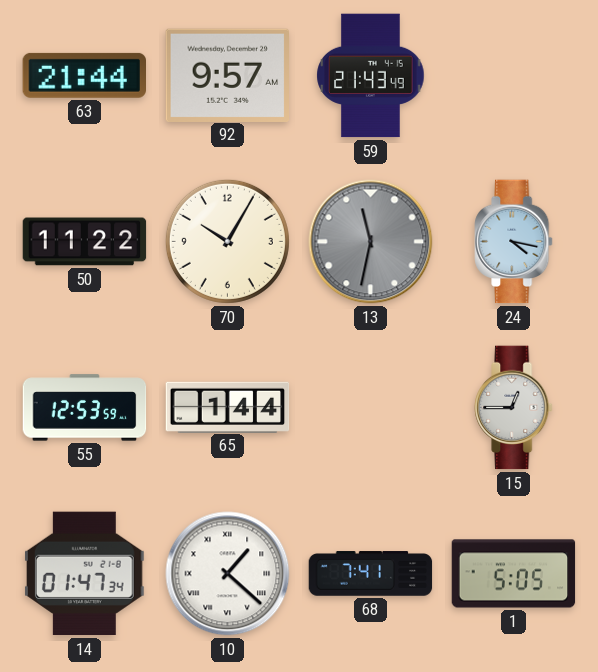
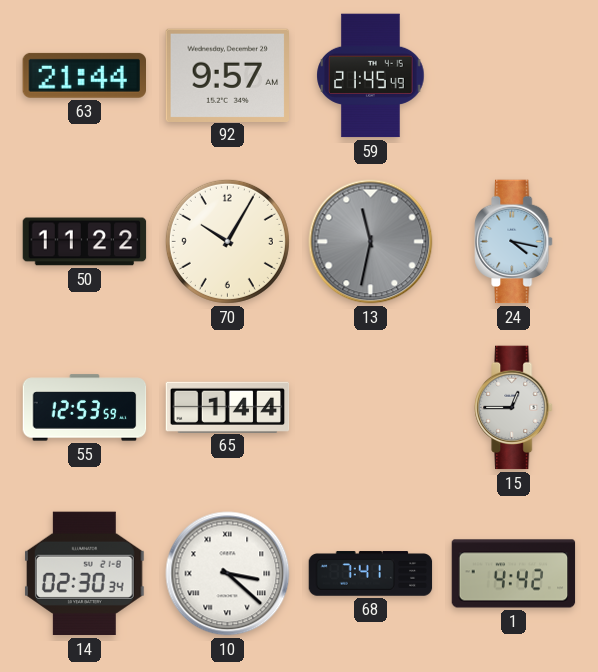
59: 21:43 -> 21:45 (371, 76)
14: 01:47 -> 02:30 (85, 574)
10: 1:22 -> 3:22 (228, 574)
1: 5:05 -> 4:42 (514, 574)
